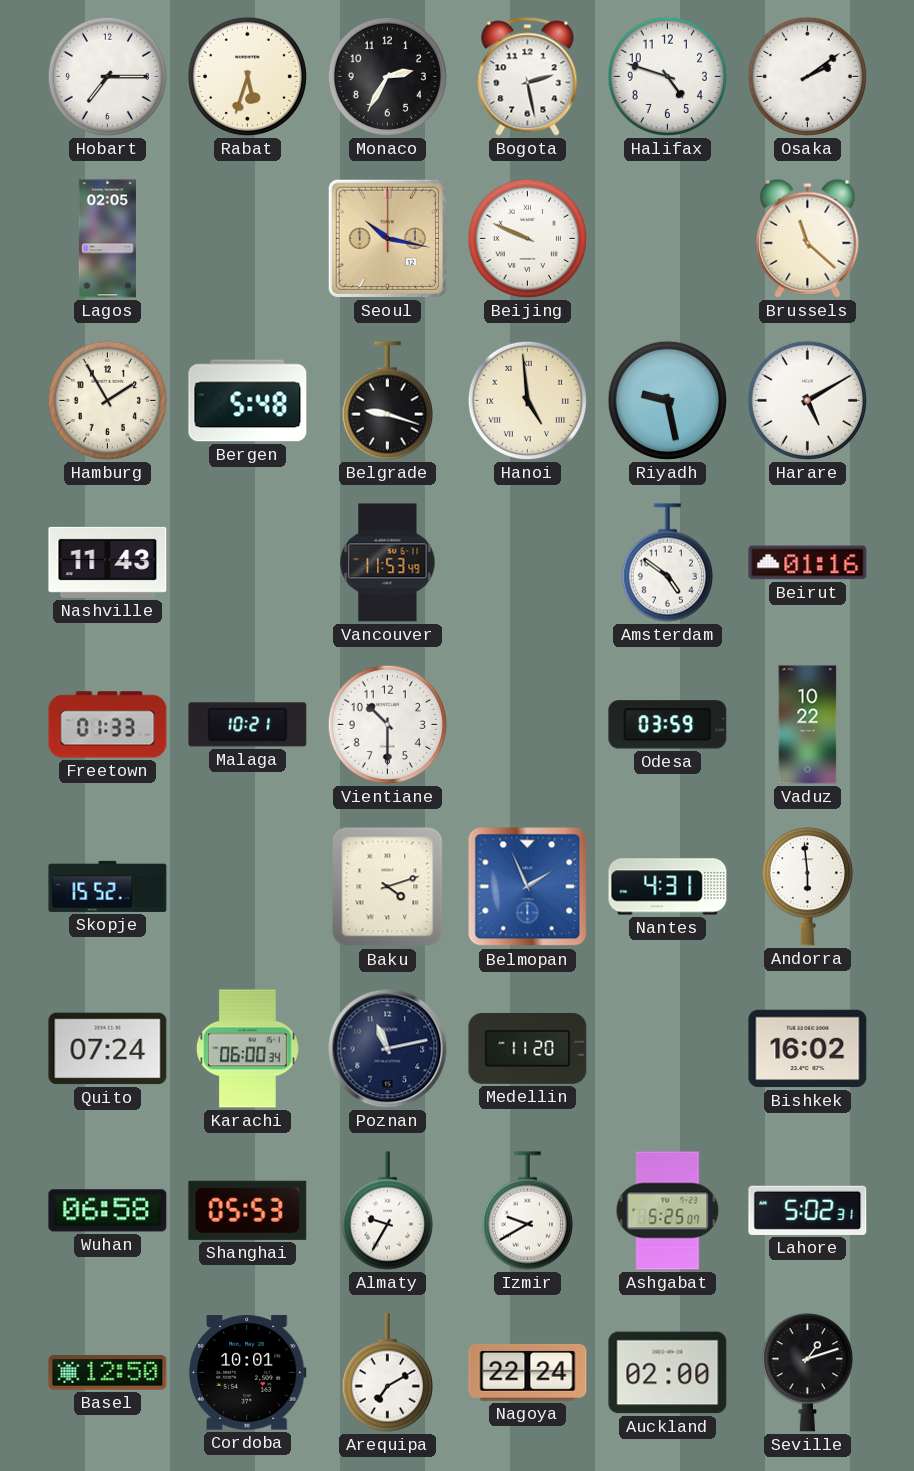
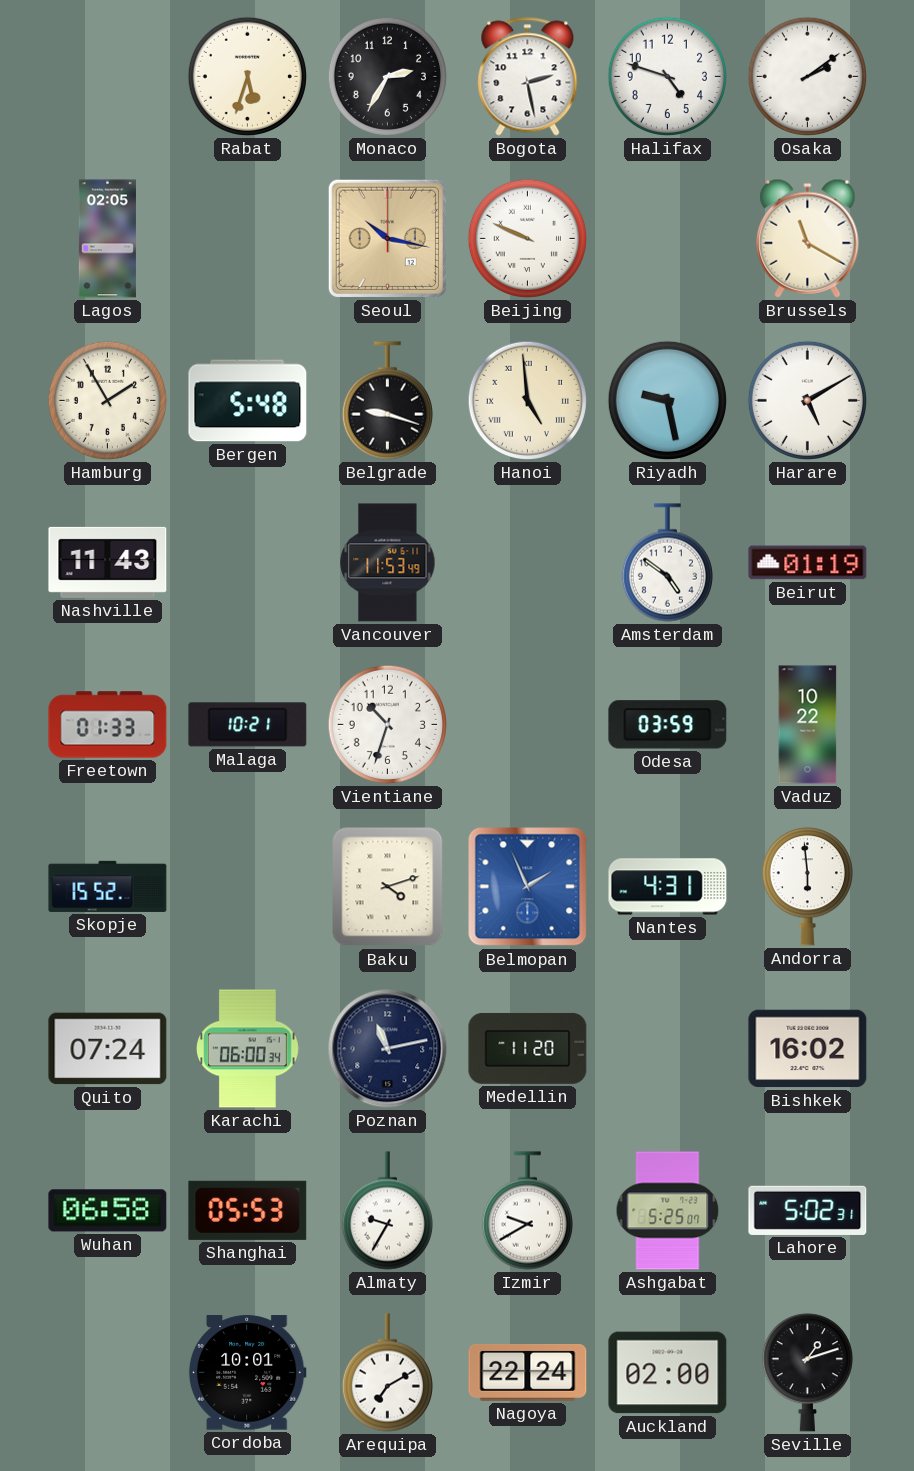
Hobart: 7:15 -> none (107, 76)
Brussels: 11:22 -> 11:20 (808, 238)
Beirut: 01:16 -> 01:19 (808, 563)
Vientiane: 10:30 -> 10:33 (387, 724)
Basel: 12:50 -> none (108, 1373)
